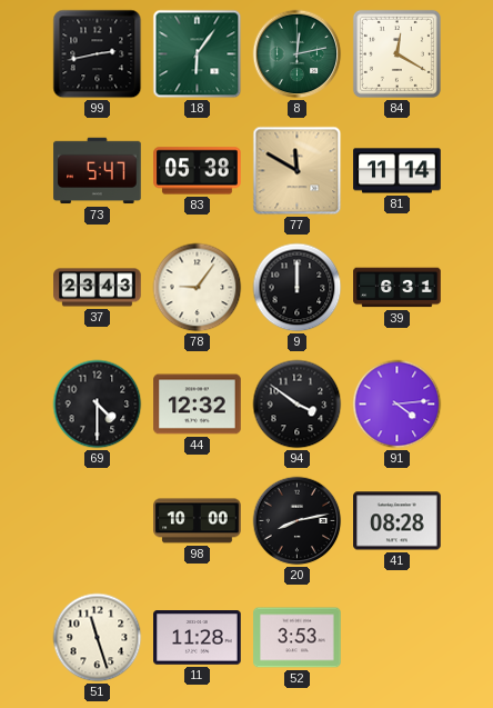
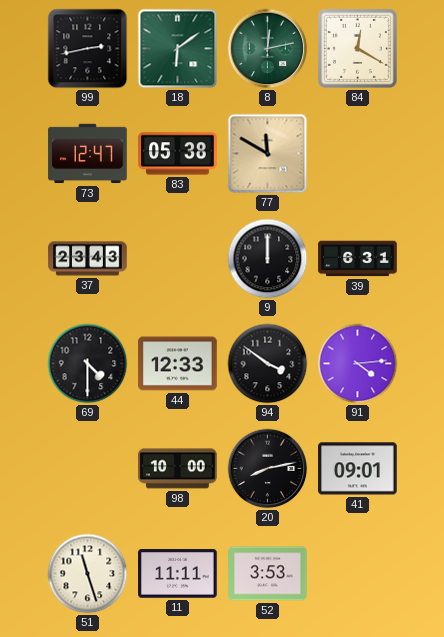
18: 6:06 -> 6:09 (178, 49)
73: 5:47 -> 12:47 (88, 154)
81: 11:14 -> none (398, 171)
78: 9:06 -> none (198, 288)
44: 12:32 -> 12:33 (178, 364)
41: 08:28 -> 09:01 (358, 469)
11: 11:28 -> 11:11 (178, 574)
